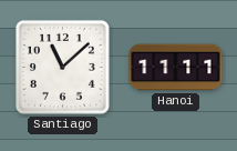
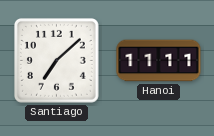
Santiago: 11:08 -> 7:08 (56, 60)
